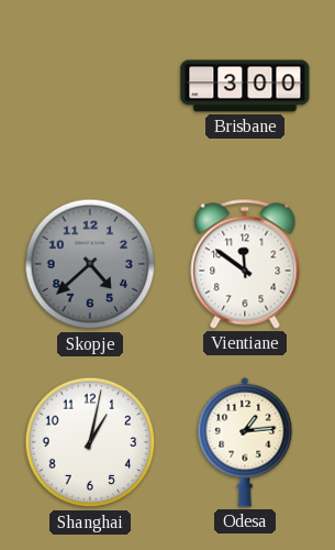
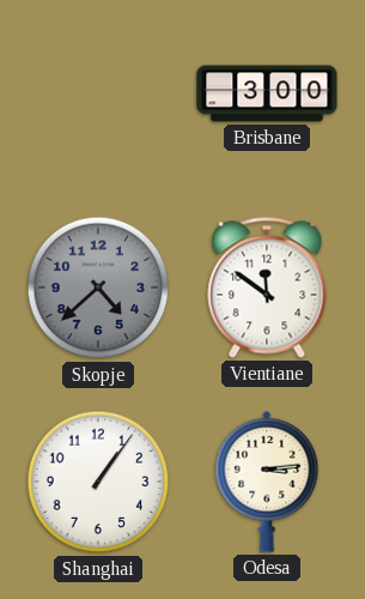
Shanghai: 1:02 -> 1:06 (98, 482)
Odesa: 1:14 -> 3:14 (267, 482)
